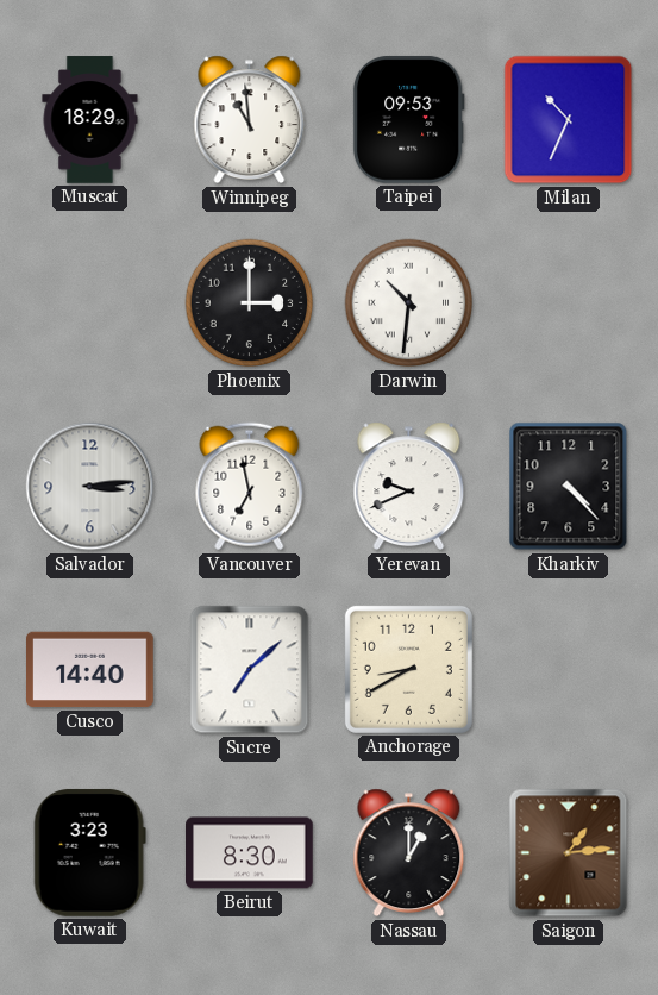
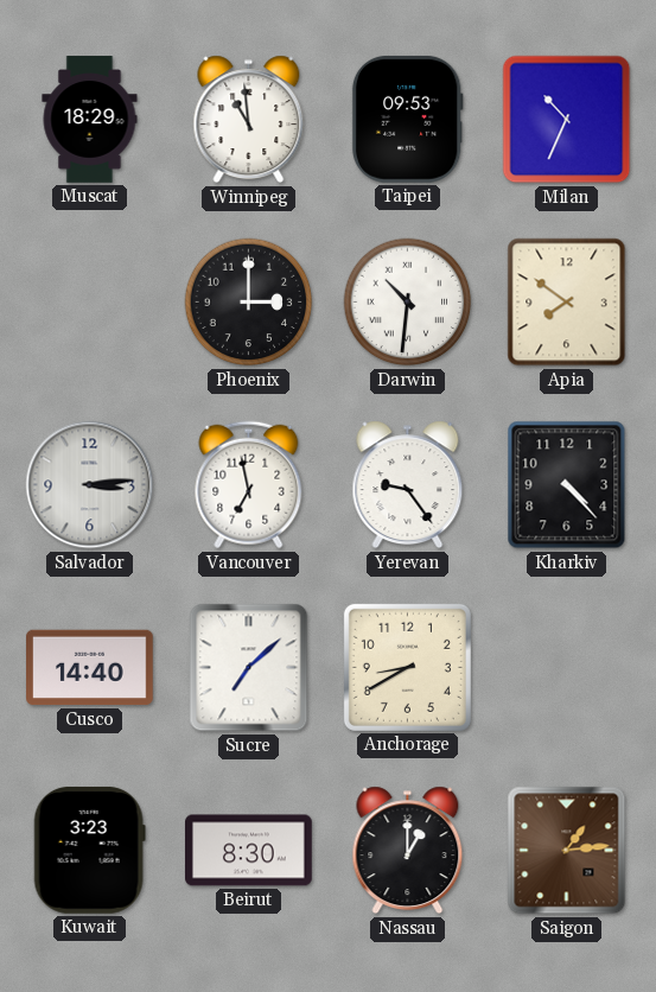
Apia: none -> 7:51 (567, 303)
Yerevan: 9:41 -> 9:24 (408, 485)
